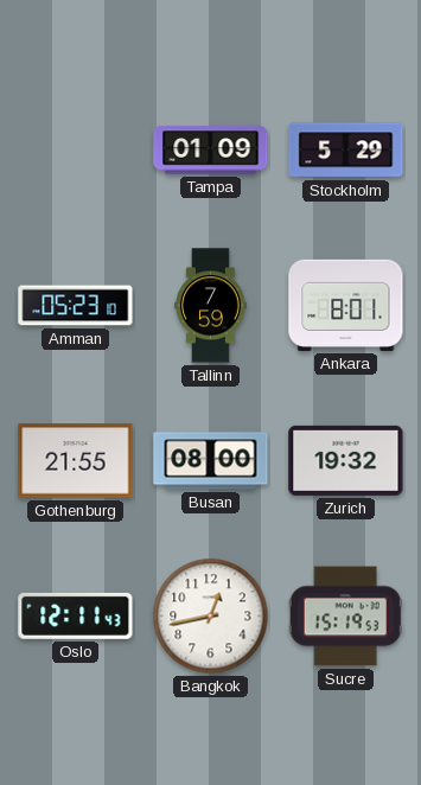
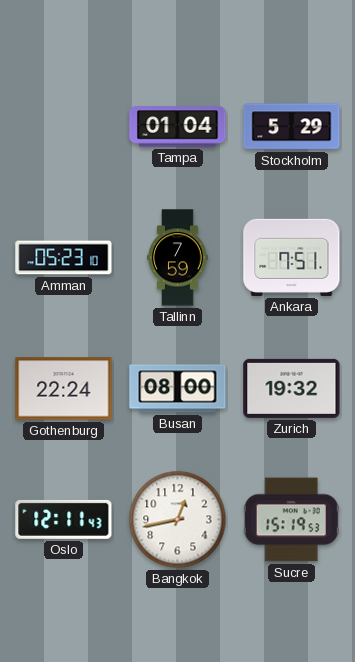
Tampa: 01:09 -> 01:04 (178, 127)
Ankara: 8:01 -> 7:51 (292, 257)
Gothenburg: 21:55 -> 22:24 (64, 389)
